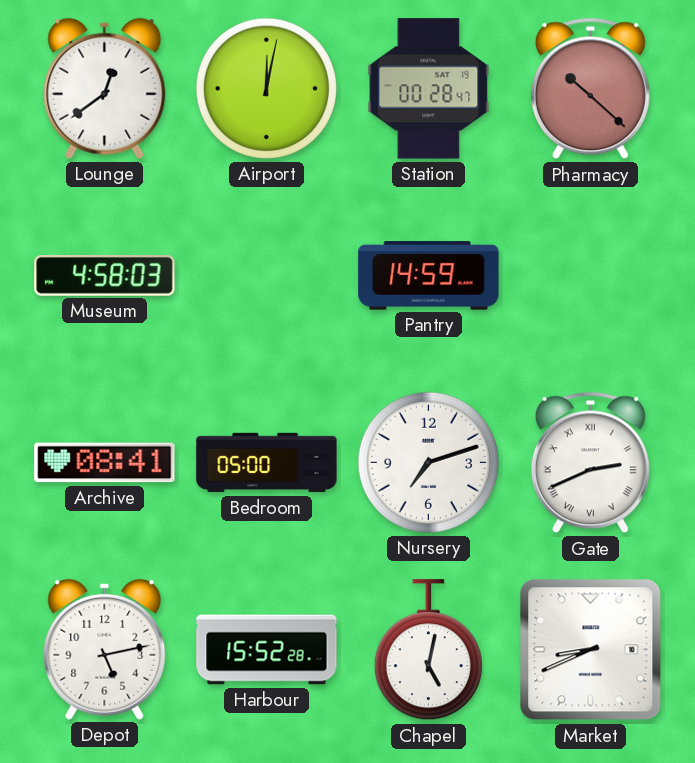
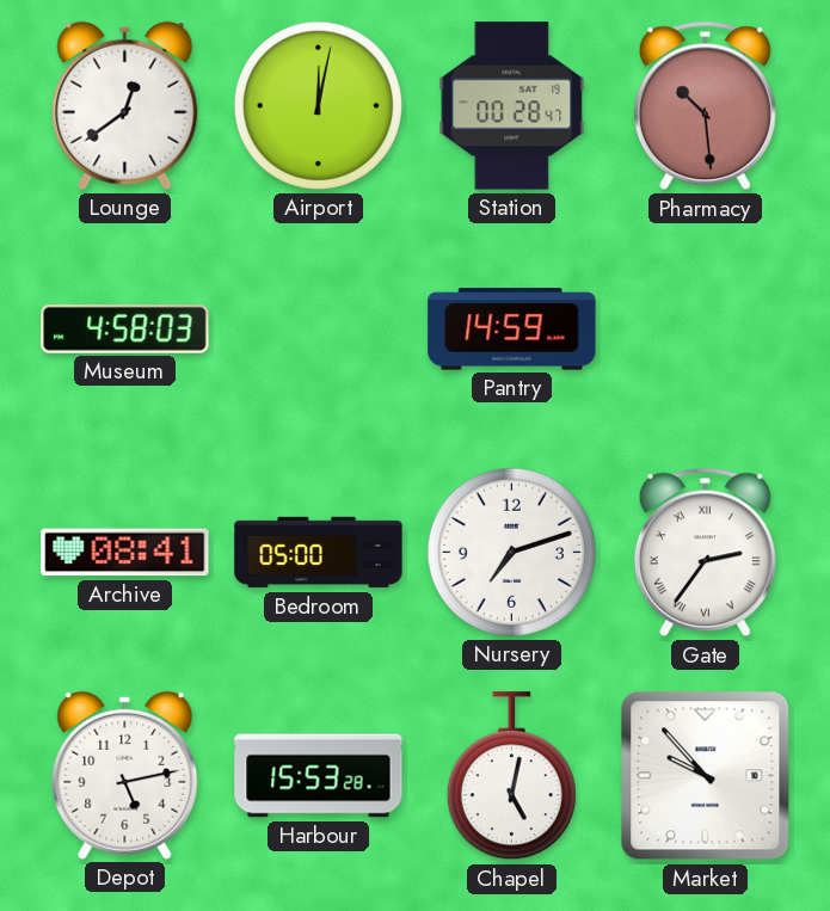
Pharmacy: 10:22 -> 10:29 (705, 106)
Gate: 2:41 -> 2:36 (705, 553)
Harbour: 15:52 -> 15:53 (319, 776)
Market: 8:41 -> 9:53 (706, 776)
